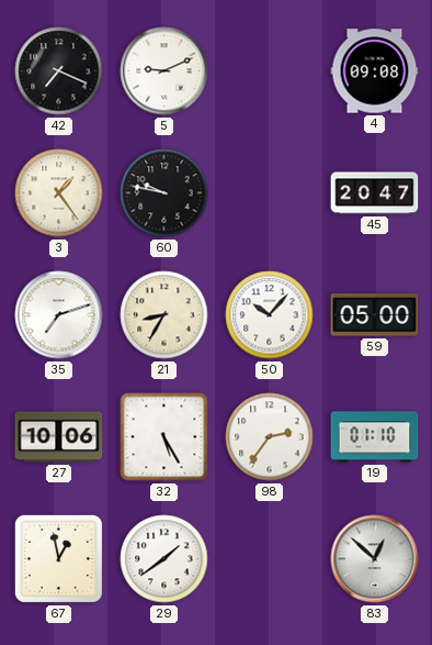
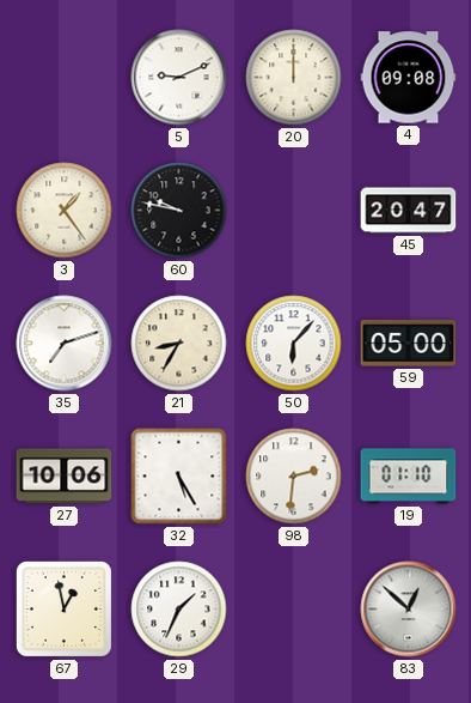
42: 7:19 -> none (59, 71)
20: none -> 12:00 (294, 78)
50: 10:07 -> 6:07 (294, 344)
98: 2:36 -> 2:31 (294, 477)
29: 1:39 -> 1:34 (179, 610)
